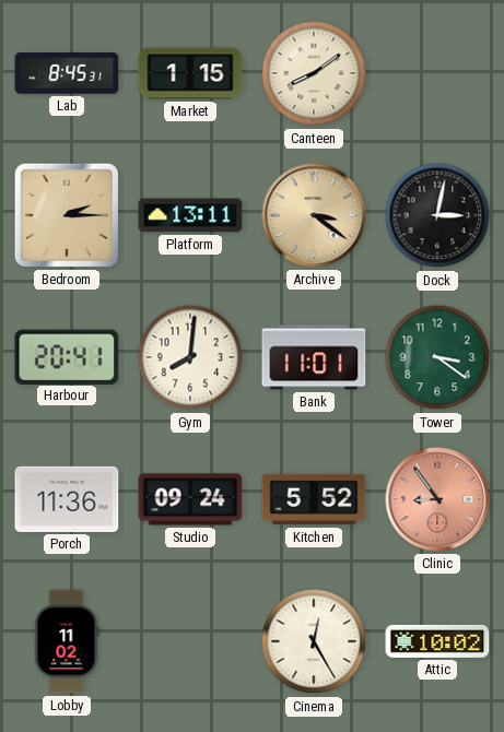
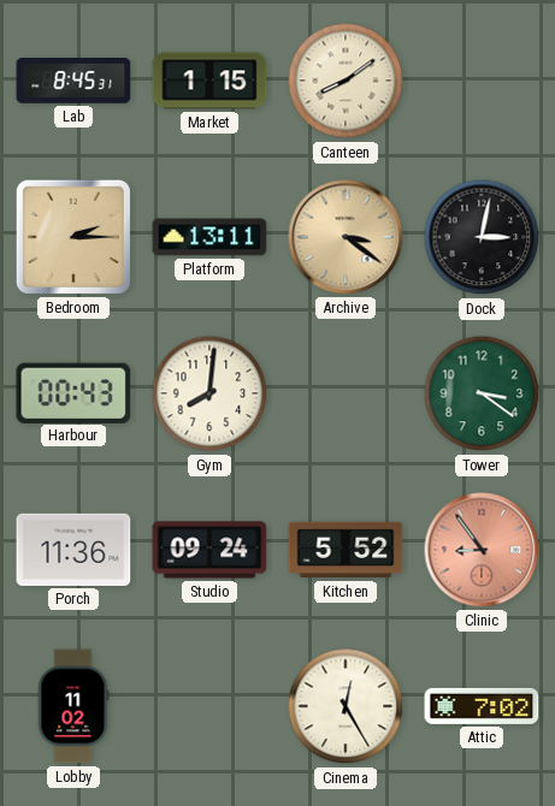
Harbour: 20:41 -> 00:43 (73, 392)
Bank: 11:01 -> none (314, 357)
Attic: 10:02 -> 7:02 (482, 706)
